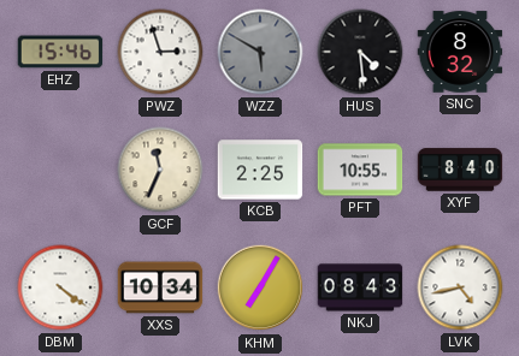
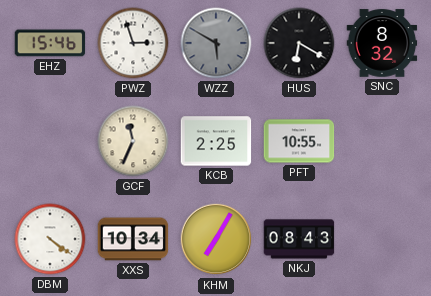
HUS: 4:29 -> 6:20 (299, 43)
XYF: 8:40 -> none (460, 170)
LVK: 4:43 -> none (460, 287)
